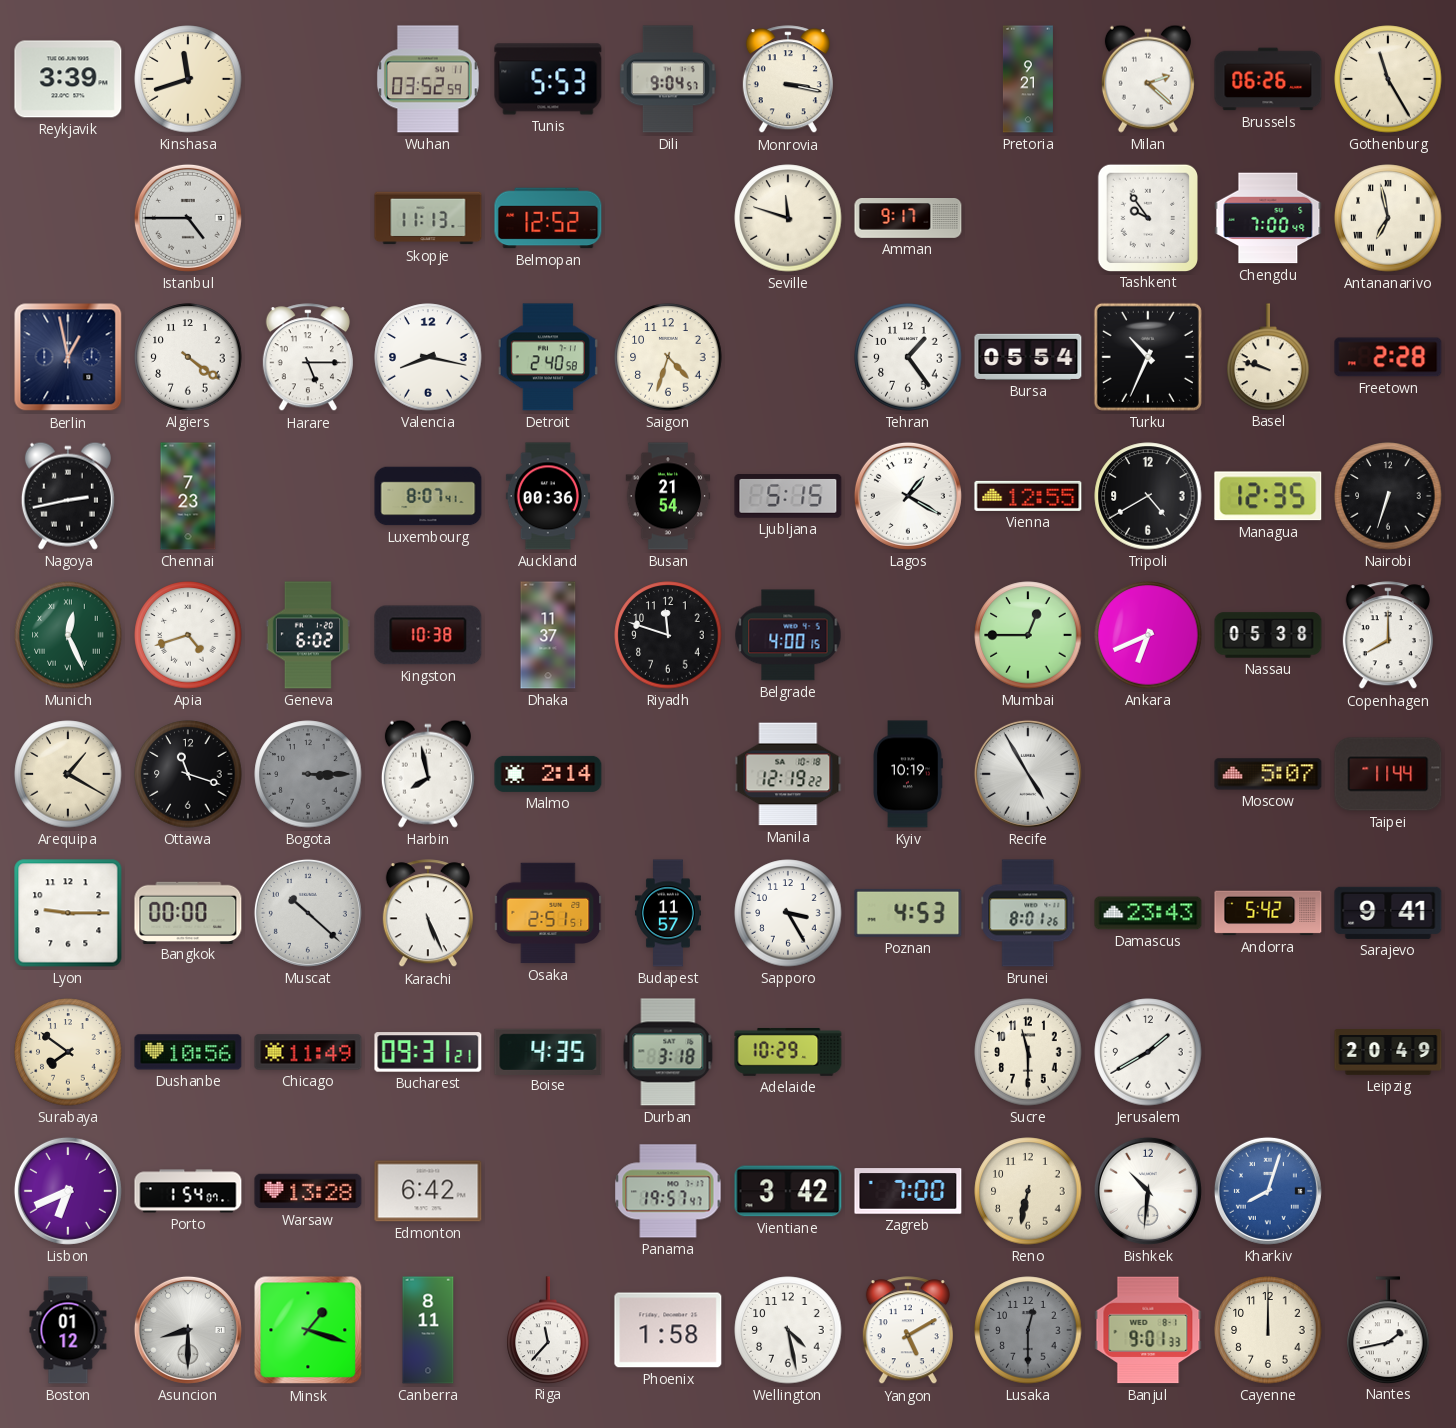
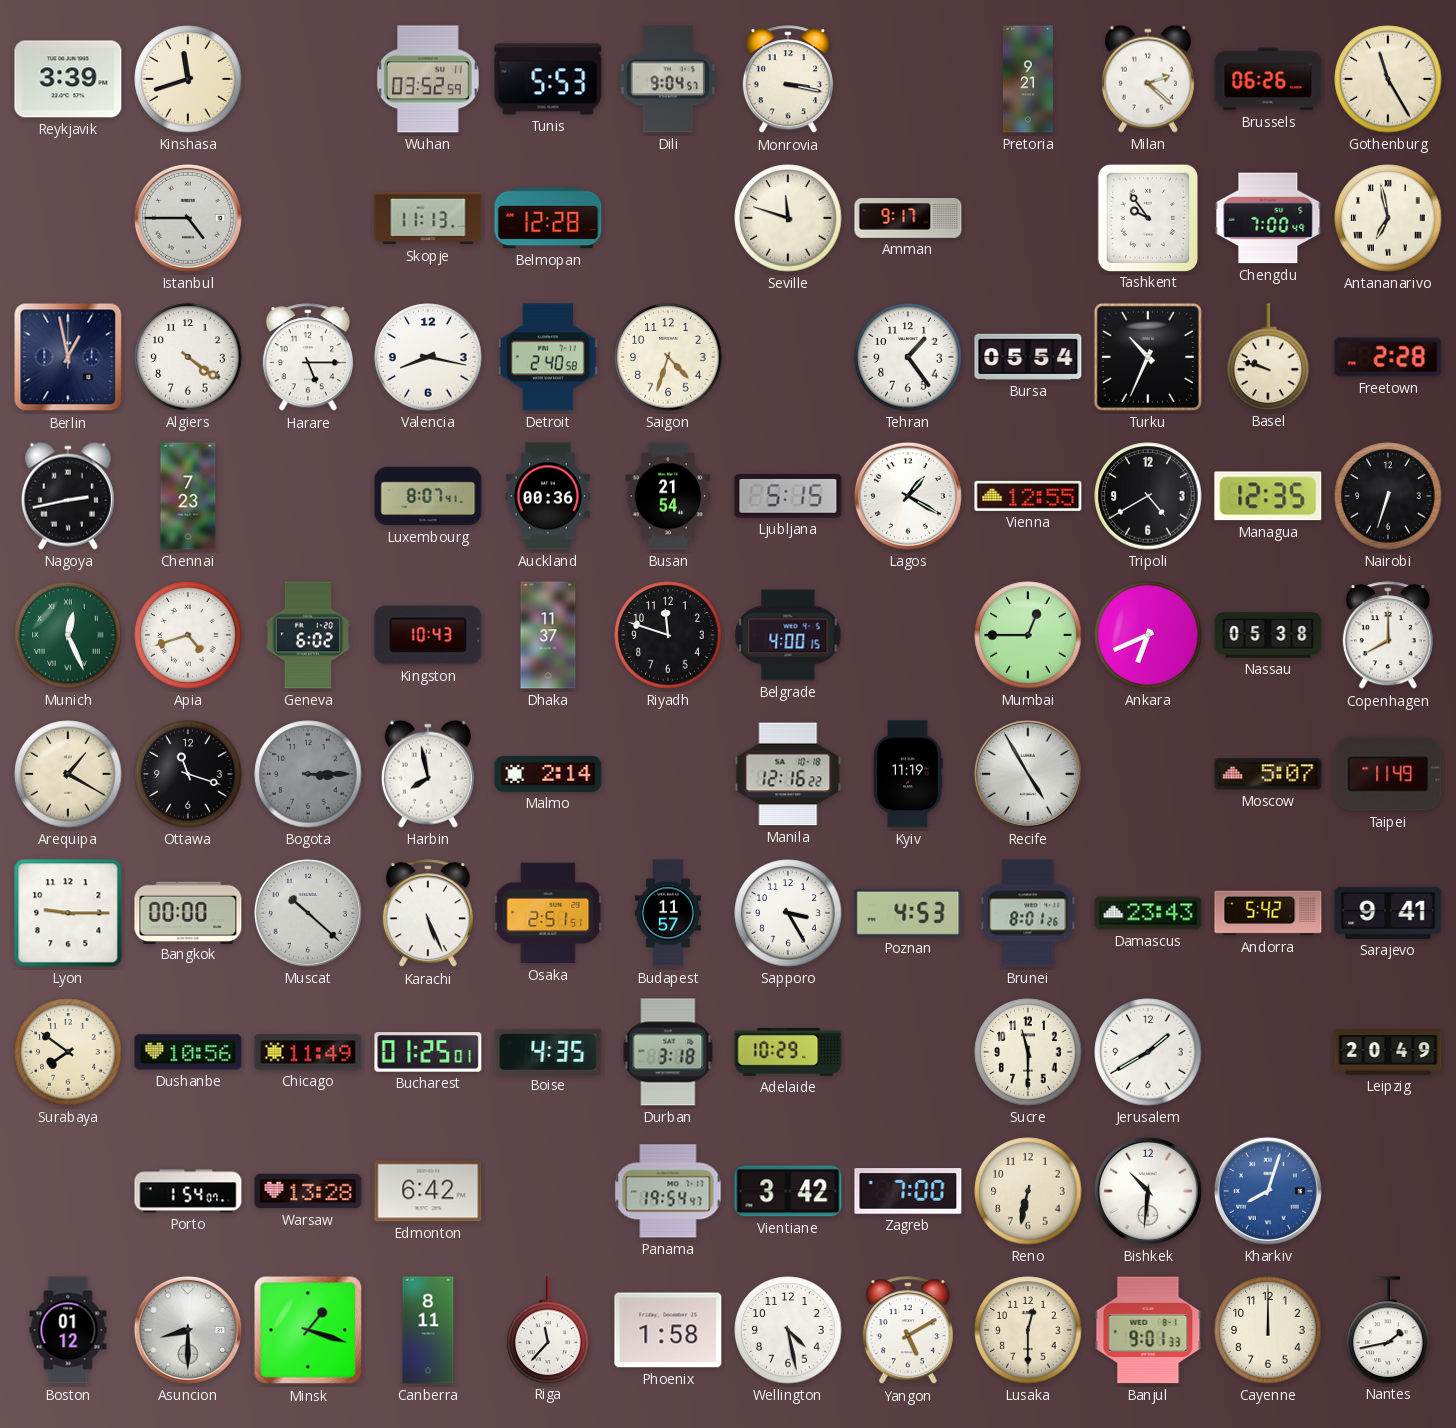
Belmopan: 12:52 -> 12:28 (548, 218)
Kingston: 10:38 -> 10:43 (428, 635)
Manila: 12:19 -> 12:16 (788, 774)
Kyiv: 10:19 -> 11:19 (908, 774)
Taipei: 11:44 -> 11:49 (1388, 774)
Bucharest: 09:31 -> 01:25 (428, 1052)
Lisbon: 6:41 -> none (68, 1191)
Panama: 19:57 -> 19:54 (668, 1191)
Lusaka dial: grey -> cream (1028, 1330)
